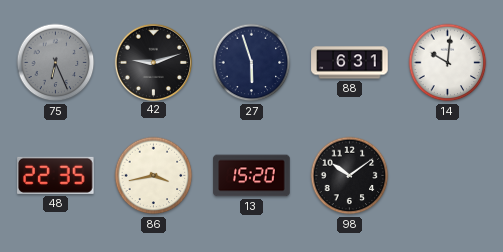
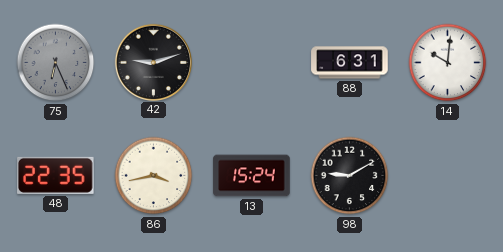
27: 5:57 -> none (252, 63)
13: 15:20 -> 15:24 (252, 176)
98: 10:09 -> 9:10 (350, 176)
